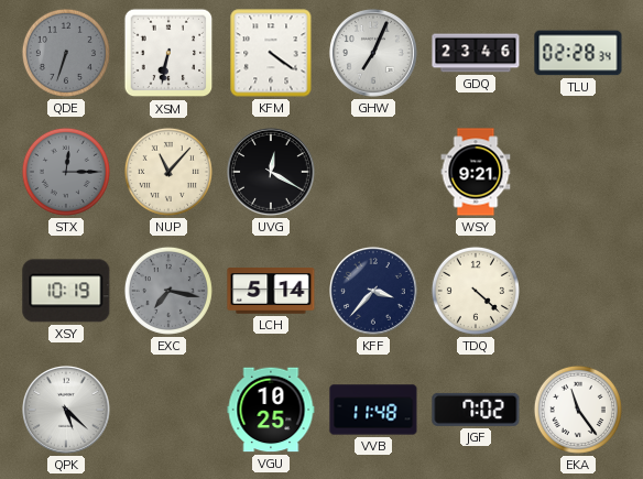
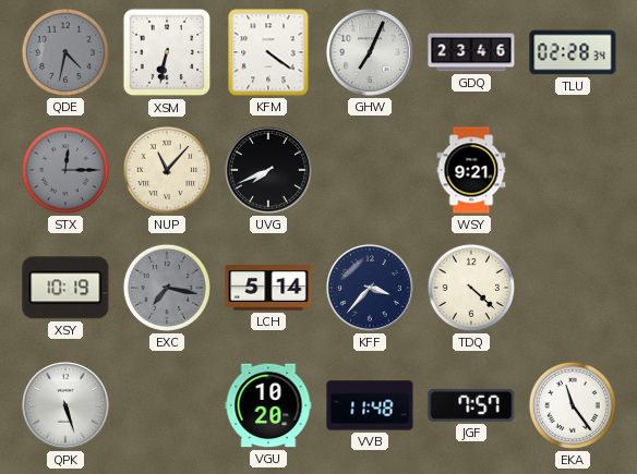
QDE: 6:33 -> 4:32 (65, 52)
UVG: 12:20 -> 7:41 (269, 171)
QPK: 5:22 -> 5:27 (67, 406)
VGU: 10:25 -> 10:20 (268, 405)
JGF: 7:02 -> 7:57 (471, 405)
